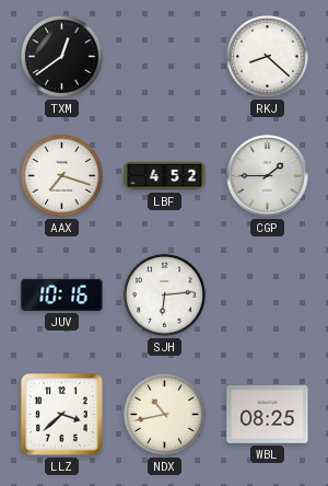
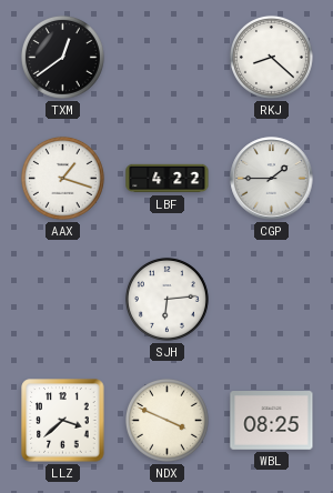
AAX: 7:18 -> 1:18 (62, 178)
LBF: 4:52 -> 4:22 (168, 179)
JUV: 10:16 -> none (62, 294)
NDX: 10:43 -> 3:49 (167, 420)
